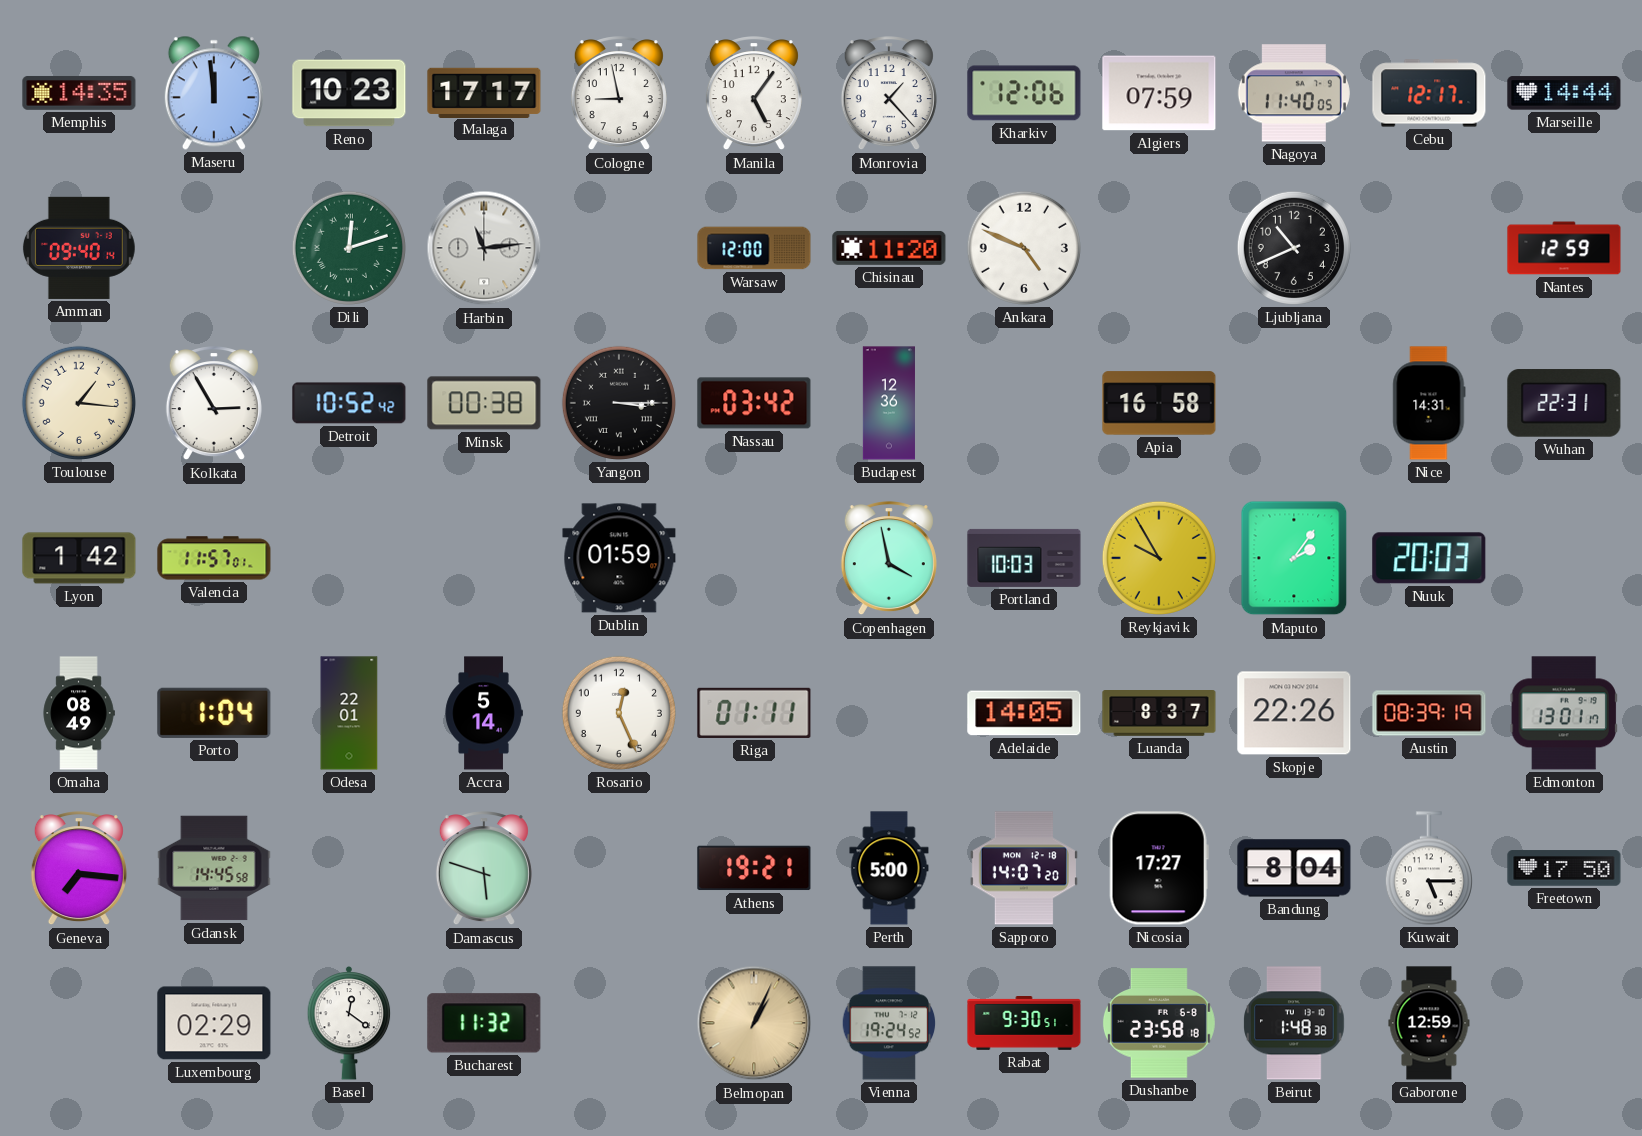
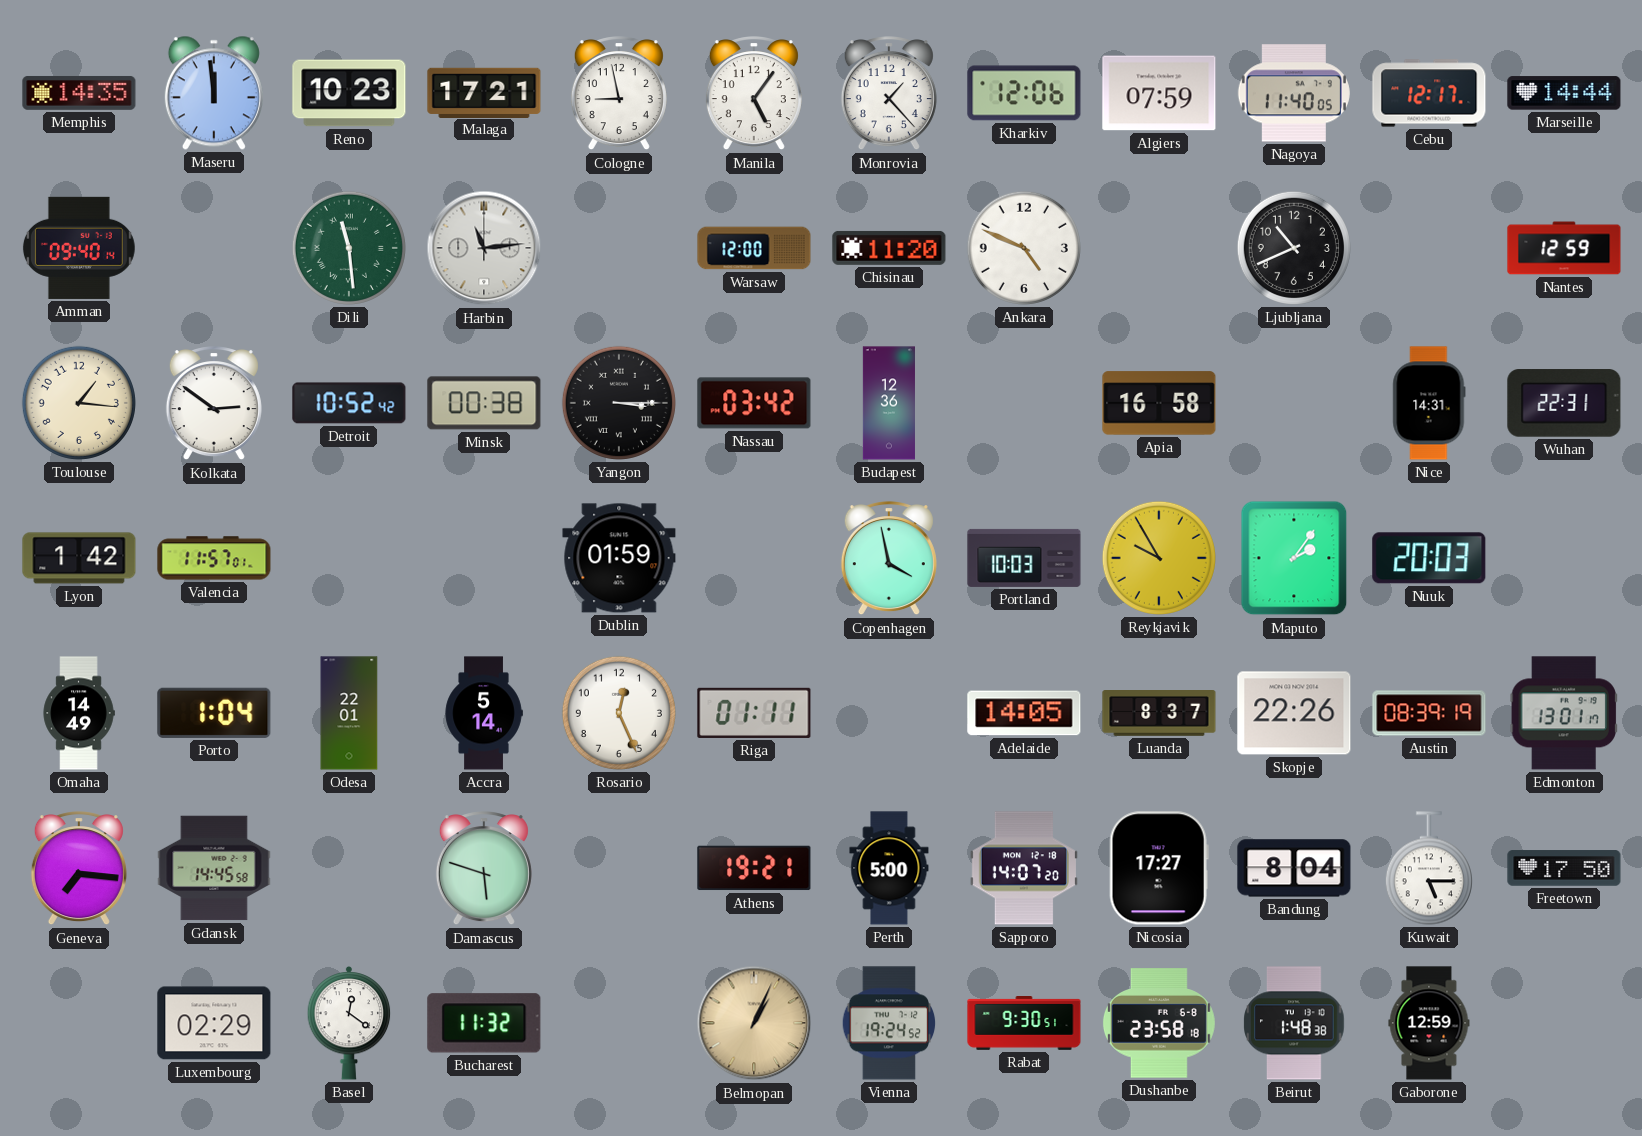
Malaga: 17:17 -> 17:21 (484, 92)
Dili: 12:12 -> 11:29 (349, 248)
Kolkata: 2:55 -> 2:51 (214, 404)
Omaha: 08:49 -> 14:49 (79, 713)
